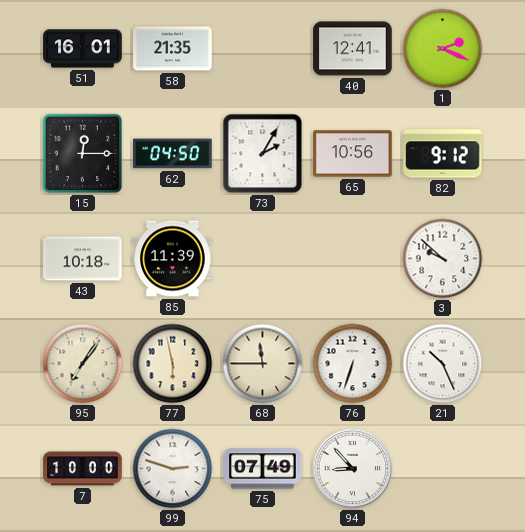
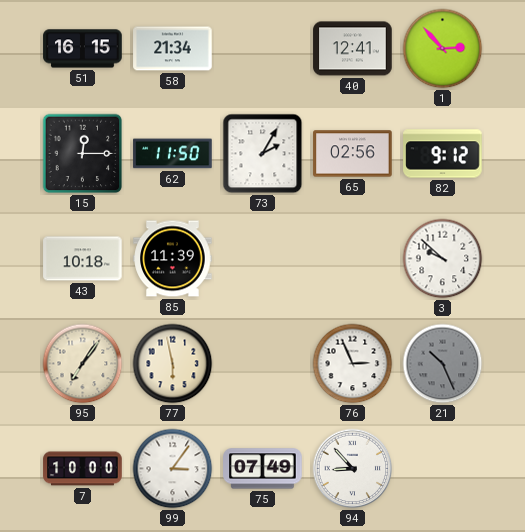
51: 16:01 -> 16:15 (83, 49)
58: 21:35 -> 21:34 (173, 49)
1: 2:19 -> 2:53 (443, 49)
62: 04:50 -> 11:50 (173, 154)
65: 10:56 -> 02:56 (353, 154)
68: 11:45 -> none (263, 364)
76: 6:33 -> 2:56 (353, 364)
21 dial: white -> grey (443, 364)
99: 2:48 -> 3:06 (173, 469)
